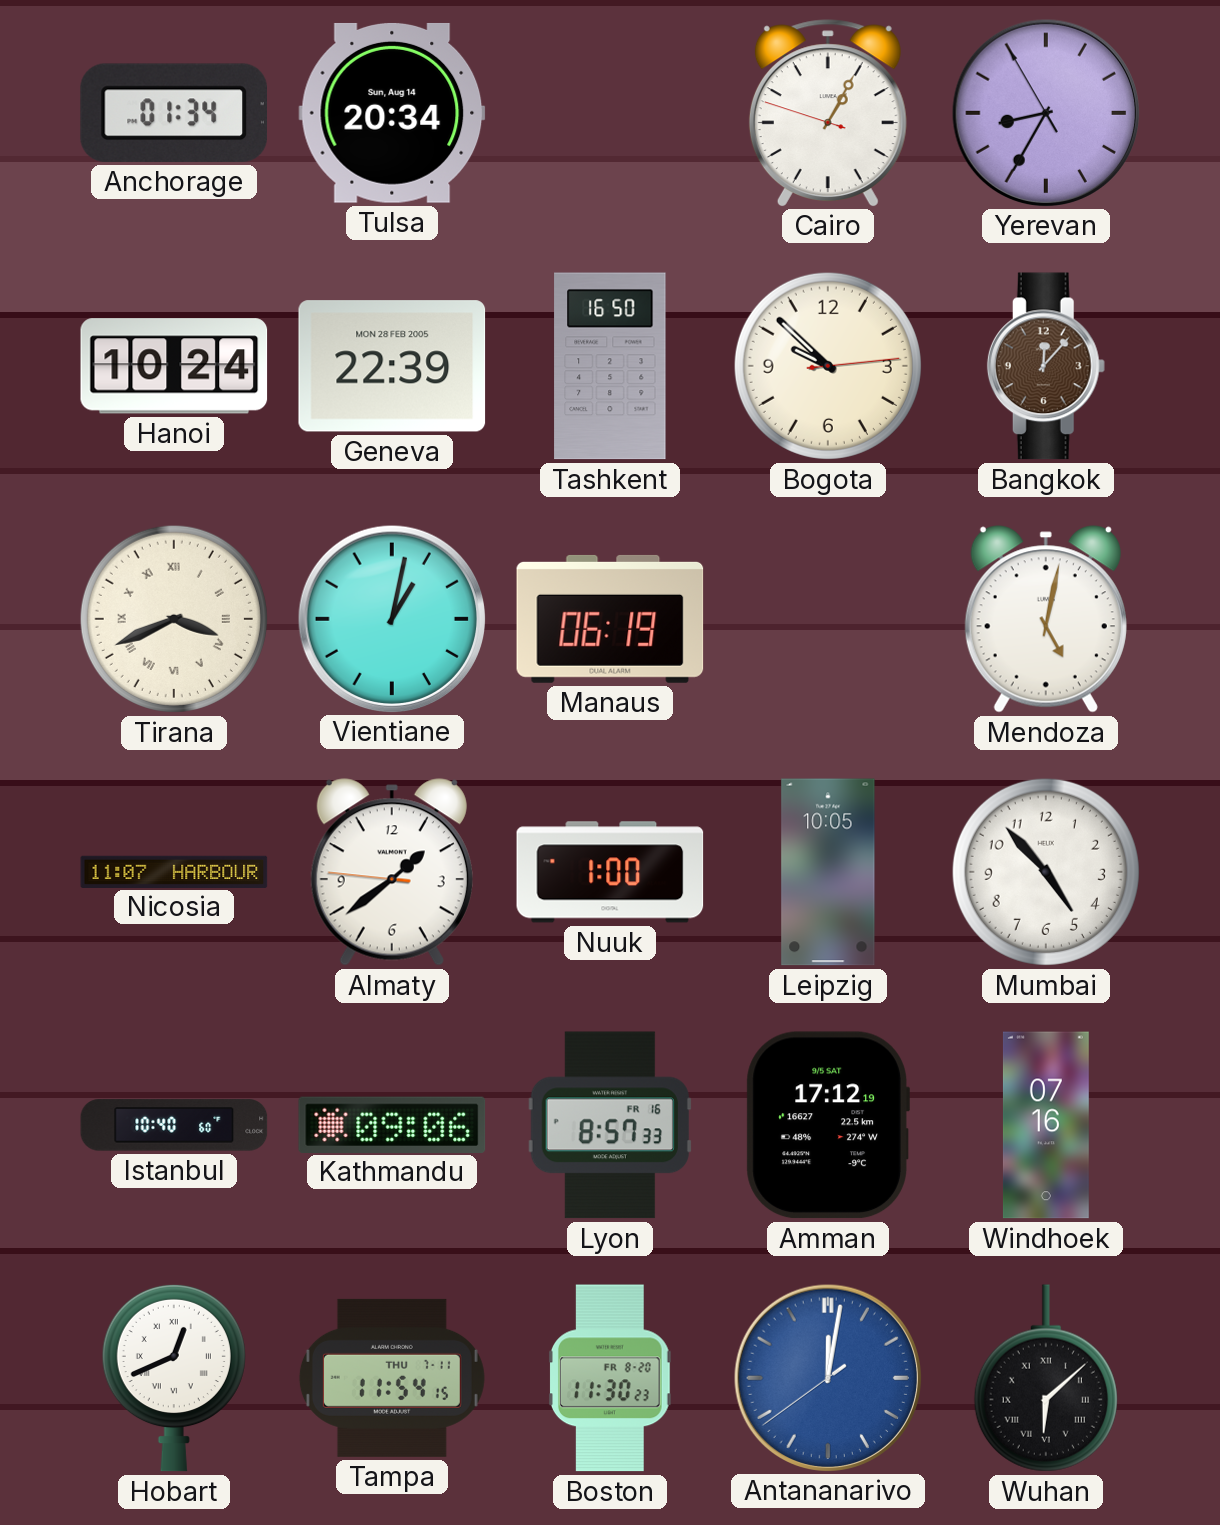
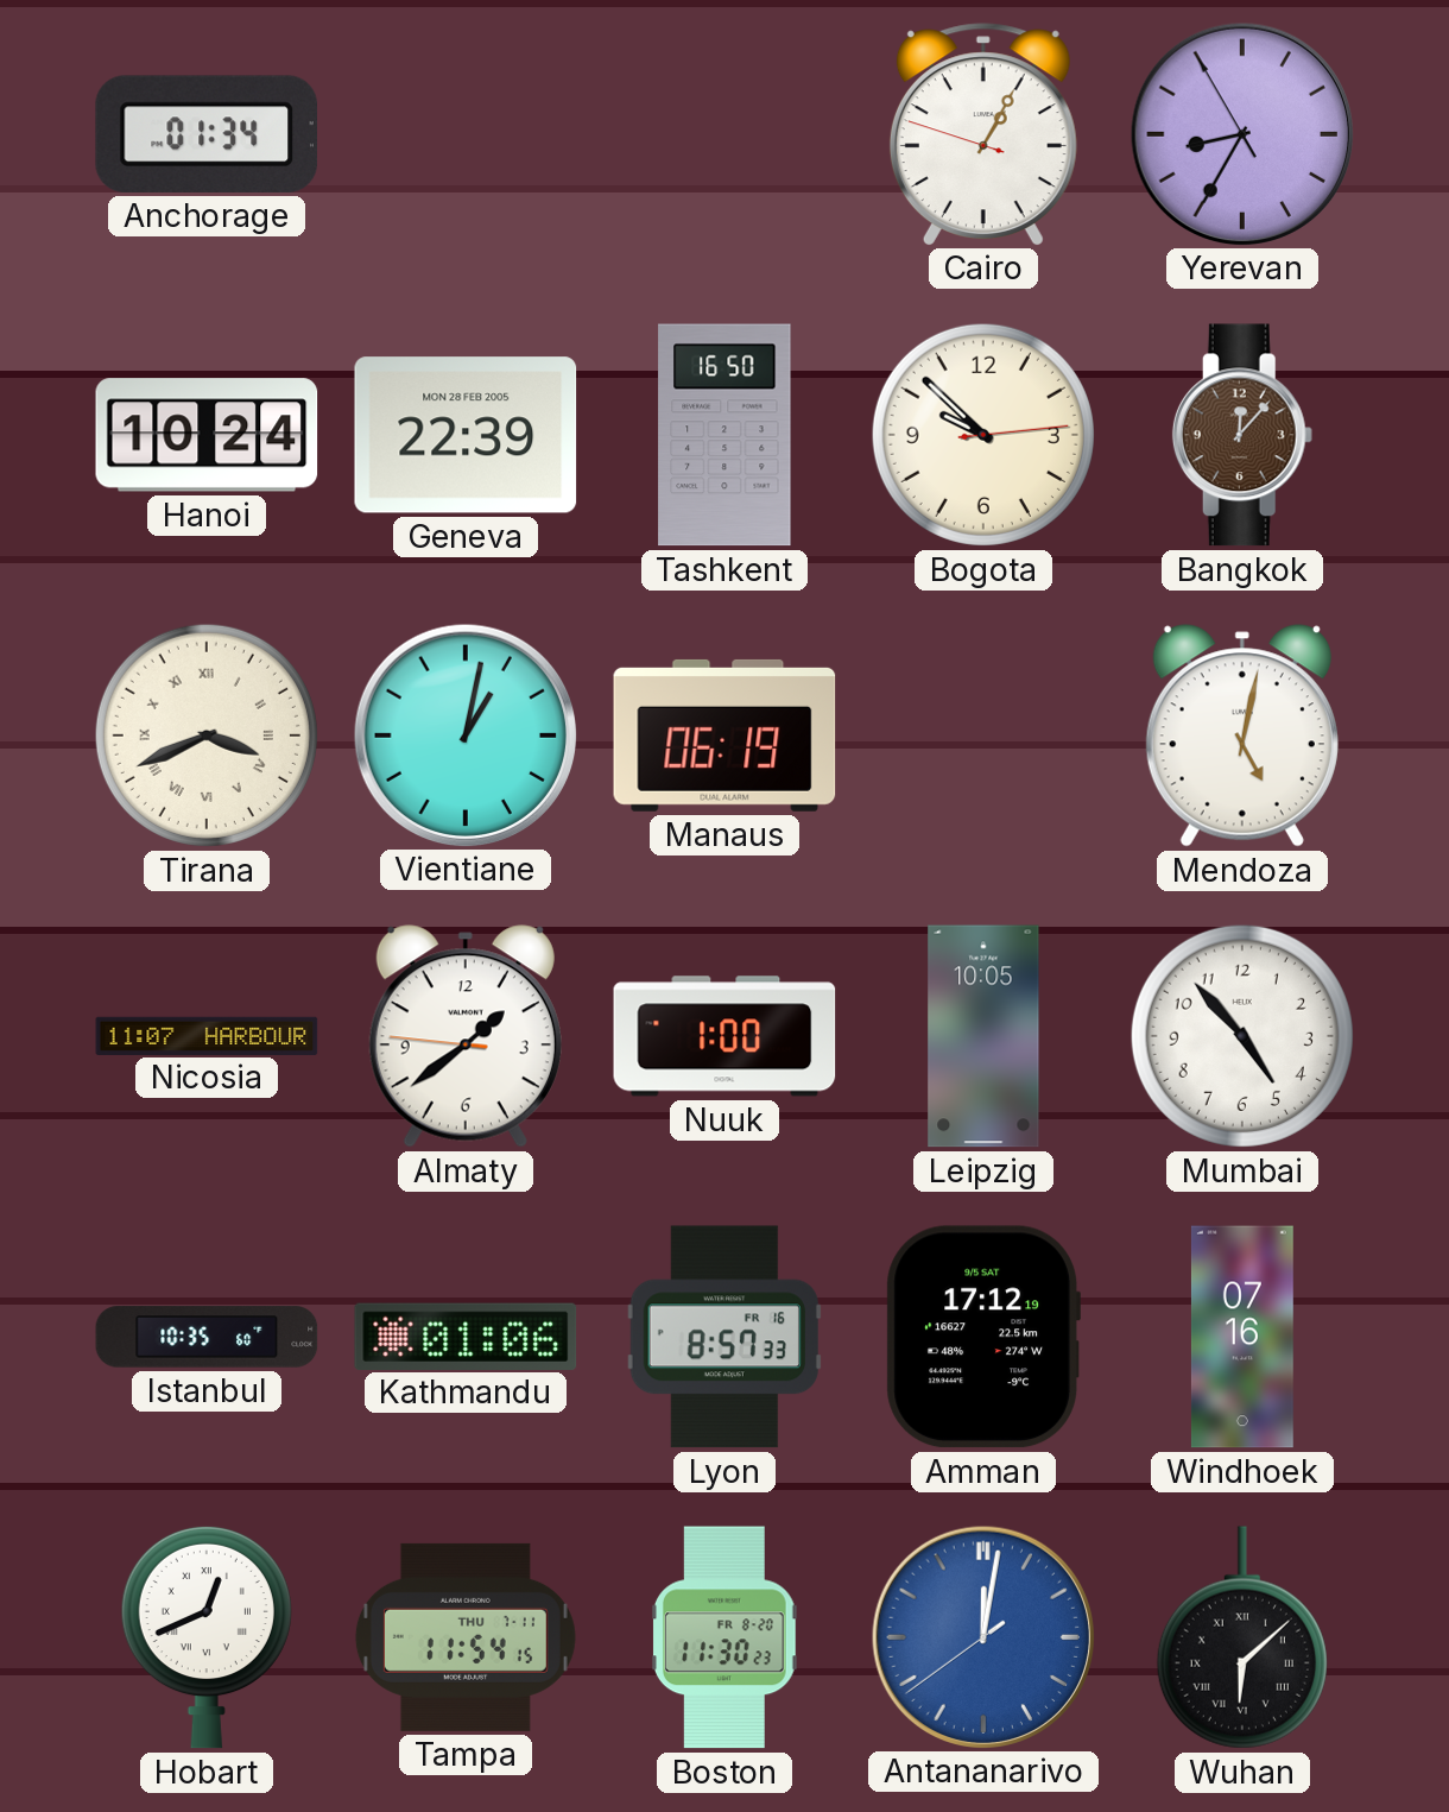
Tulsa: 20:34 -> none (392, 113)
Istanbul: 10:40 -> 10:35 (207, 1337)
Kathmandu: 09:06 -> 01:06 (466, 1336)
